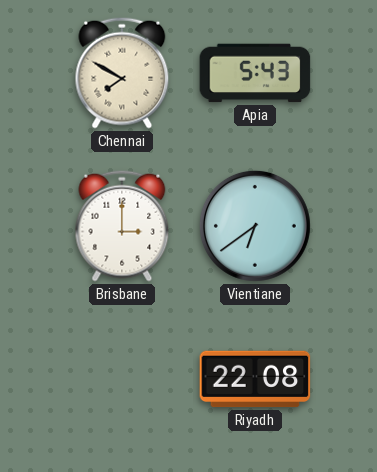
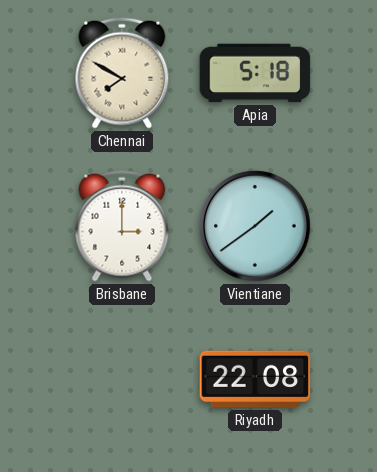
Apia: 5:43 -> 5:18 (255, 73)
Vientiane: 6:39 -> 1:39 (255, 226)
